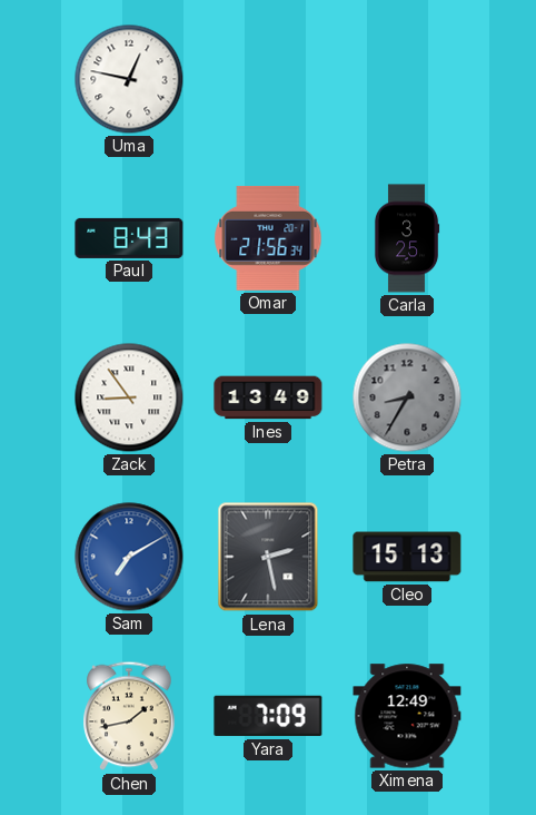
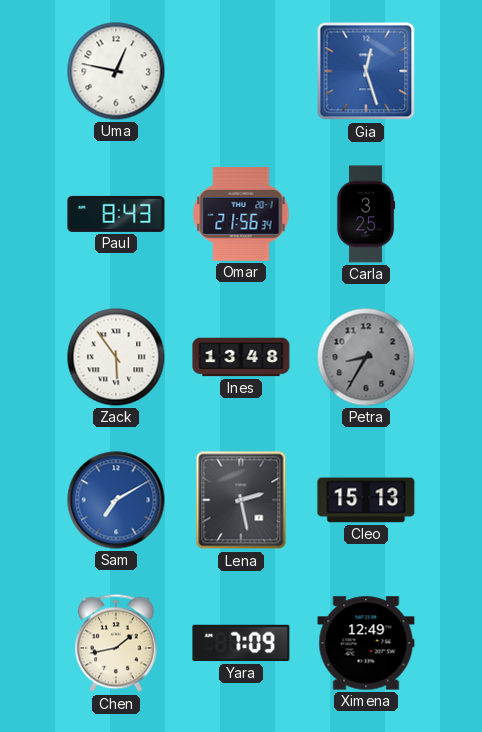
Gia: none -> 12:27 (366, 71)
Zack: 8:54 -> 5:54 (116, 357)
Ines: 13:49 -> 13:48 (241, 357)
